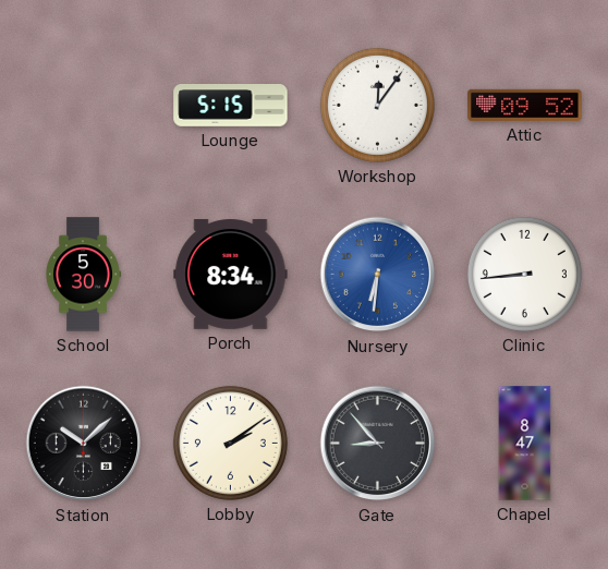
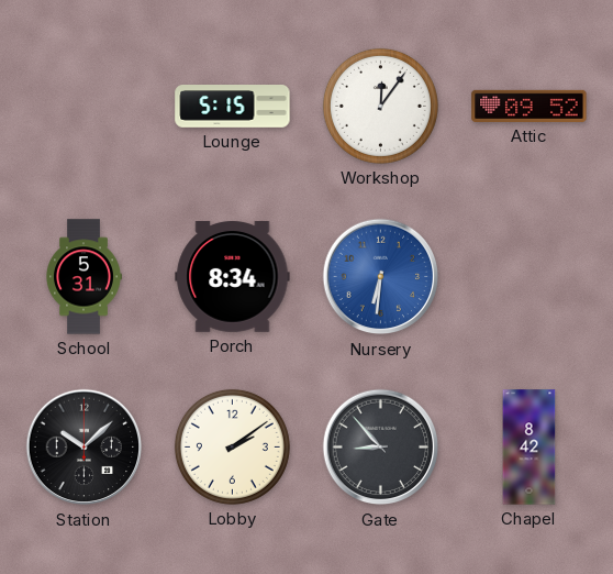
School: 5:30 -> 5:31 (85, 277)
Clinic: 8:44 -> none (524, 274)
Chapel: 8:47 -> 8:42 (530, 448)
